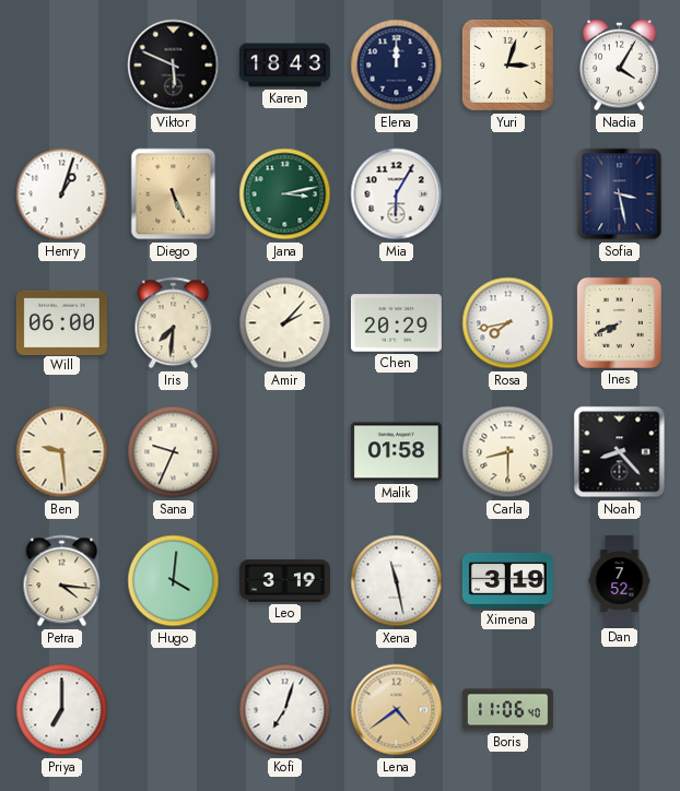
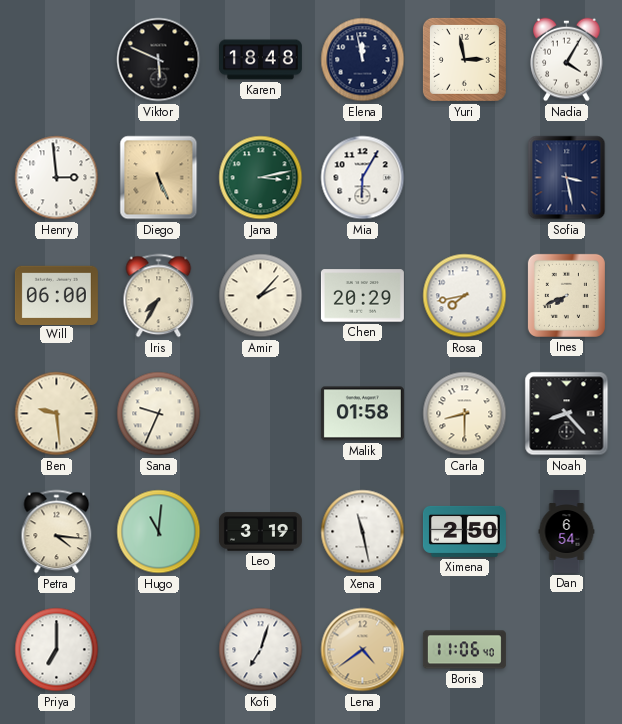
Karen: 18:43 -> 18:48 (260, 60)
Elena: 12:00 -> 11:58 (363, 60)
Yuri: 3:03 -> 2:58 (464, 59)
Henry: 1:03 -> 2:59 (57, 178)
Iris: 7:31 -> 7:35 (159, 296)
Hugo: 4:01 -> 11:01 (159, 532)
Ximena: 3:19 -> 2:50 (464, 531)
Dan: 7:52 -> 6:54 (567, 531)
